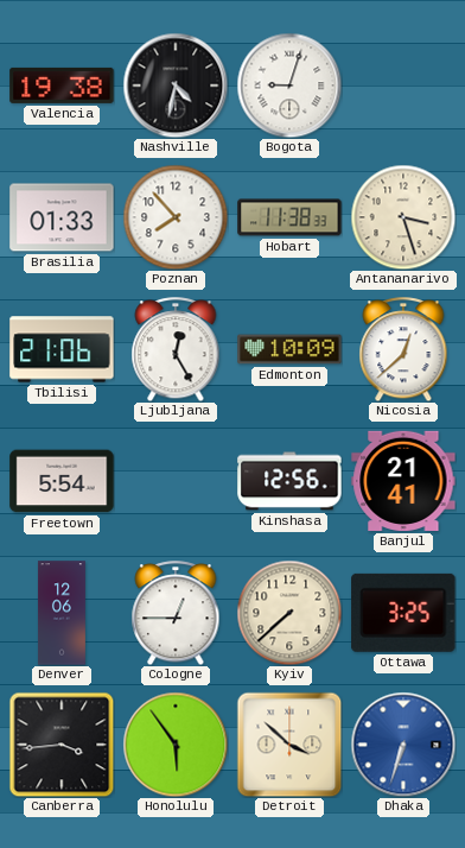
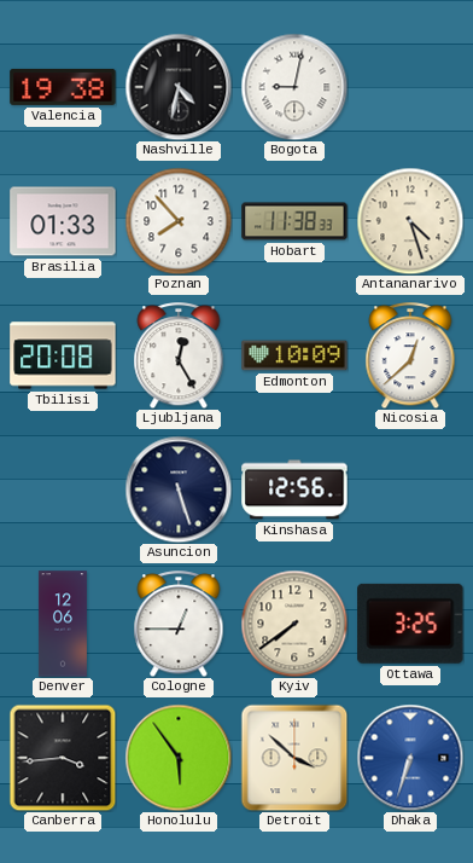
Bogota: 9:03 -> 9:02 (294, 87)
Antananarivo: 3:27 -> 4:27 (410, 221)
Tbilisi: 21:06 -> 20:08 (63, 355)
Freetown: 5:54 -> none (62, 481)
Asuncion: none -> 5:27 (179, 490)
Banjul: 21:41 -> none (403, 481)
Kyiv: 7:38 -> 7:39 (294, 624)
